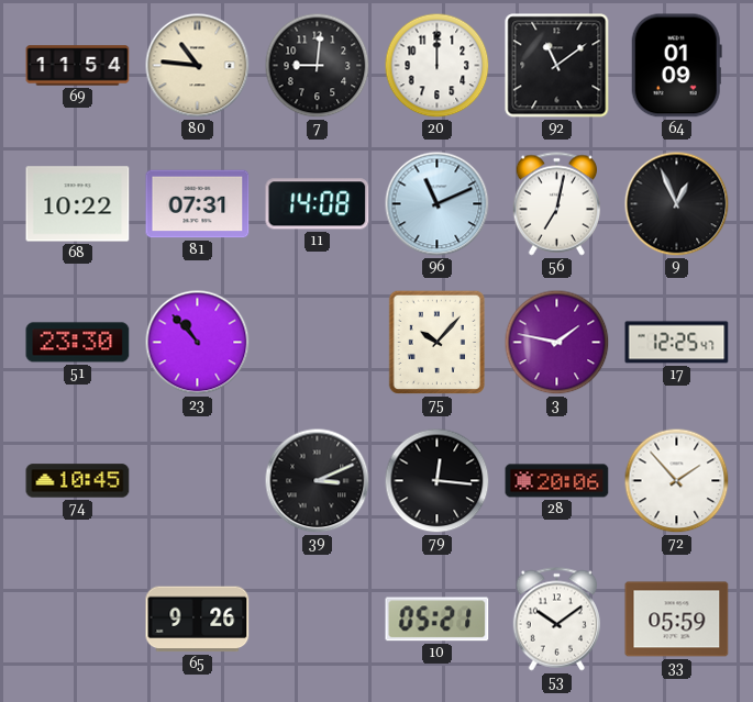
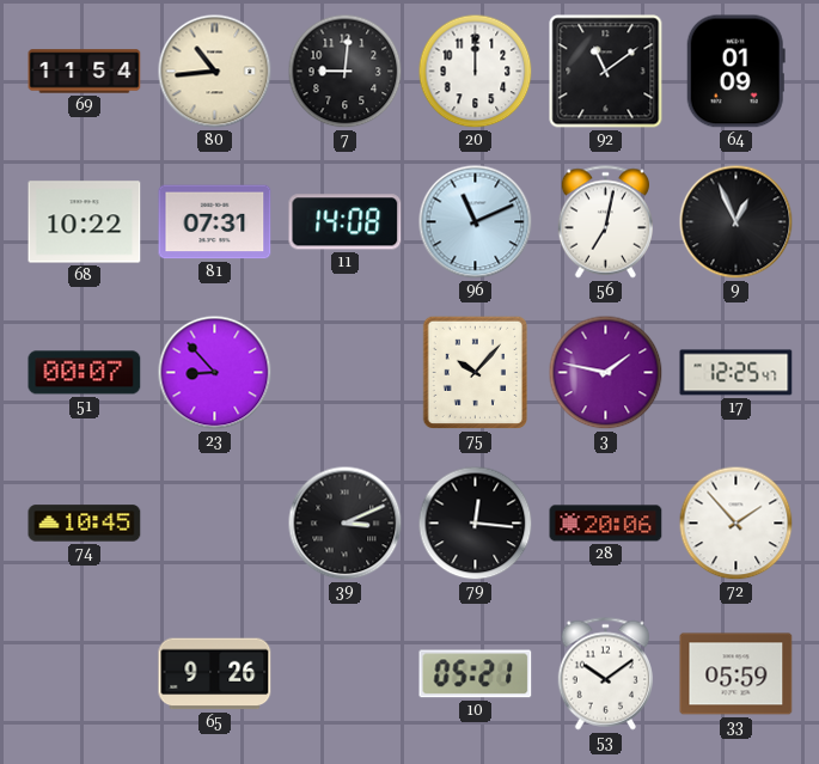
80: 10:46 -> 10:44 (215, 72)
51: 23:30 -> 00:07 (85, 373)
23: 10:53 -> 8:53 (215, 373)
